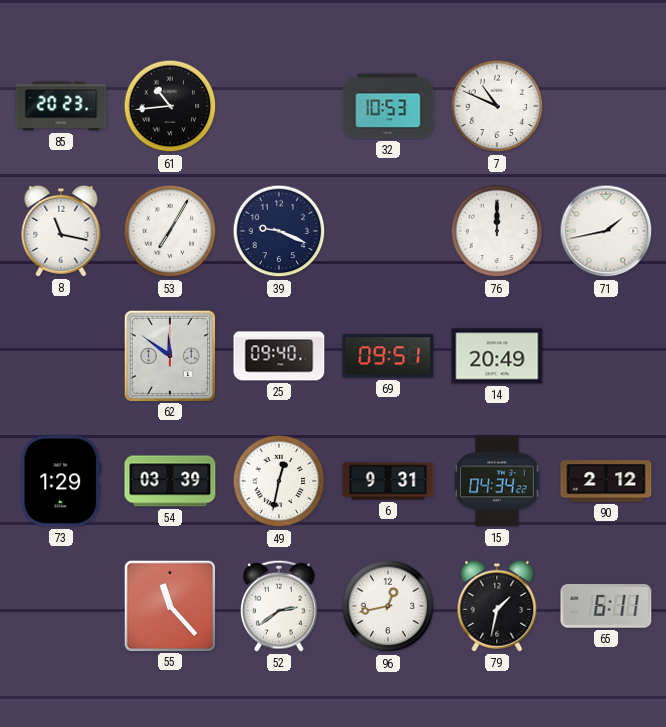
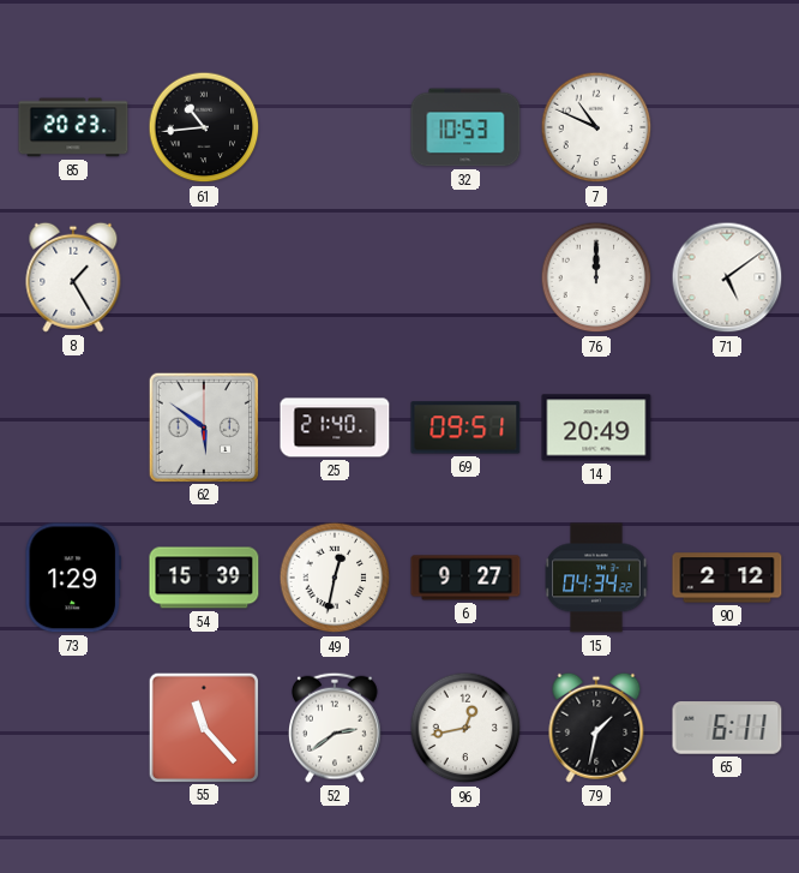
8: 11:17 -> 1:25 (73, 277)
53: 7:05 -> none (170, 231)
39: 9:19 -> none (279, 231)
71: 1:43 -> 5:09 (727, 277)
62: 11:51 -> 5:51 (203, 426)
25: 09:40 -> 21:40 (335, 427)
54: 03:39 -> 15:39 (204, 578)
6: 9:31 -> 9:27 (465, 578)
